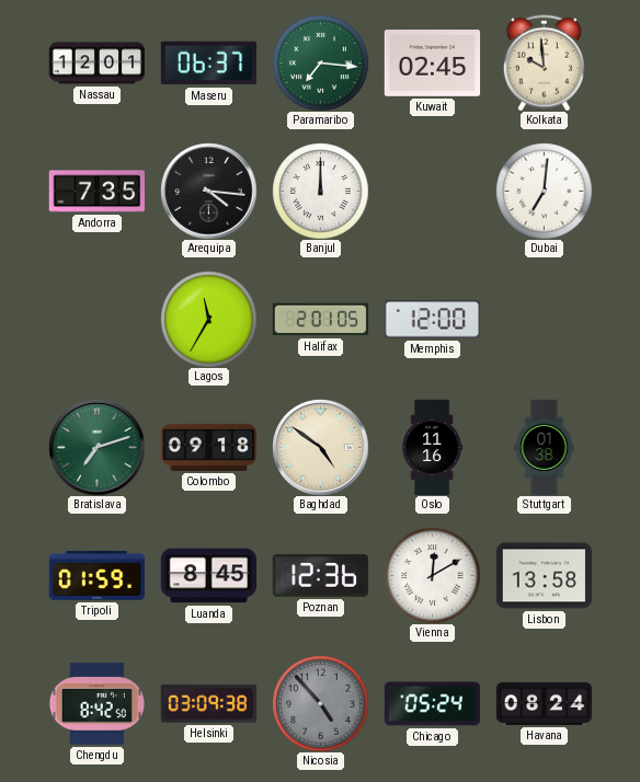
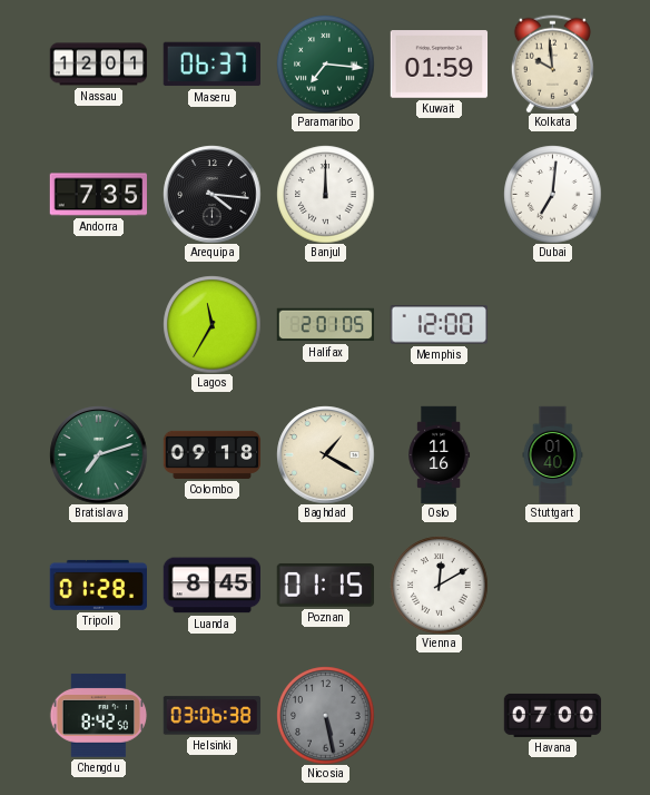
Kuwait: 02:45 -> 01:59 (439, 65)
Baghdad: 4:51 -> 1:20 (325, 454)
Stuttgart: 01:38 -> 01:40 (553, 454)
Tripoli: 01:59 -> 01:28 (98, 585)
Poznan: 12:36 -> 01:15 (325, 586)
Lisbon: 13:58 -> none (544, 576)
Helsinki: 03:09 -> 03:06 (211, 716)
Nicosia: 4:53 -> 5:28 (325, 715)
Chicago: 05:24 -> none (432, 704)
Havana: 08:24 -> 07:00 (552, 715)
